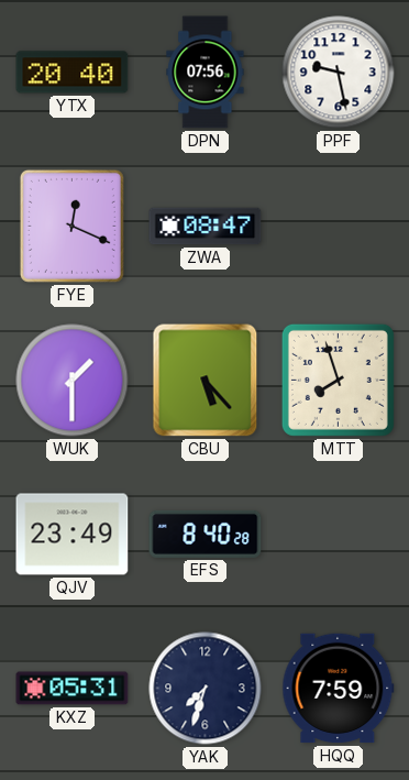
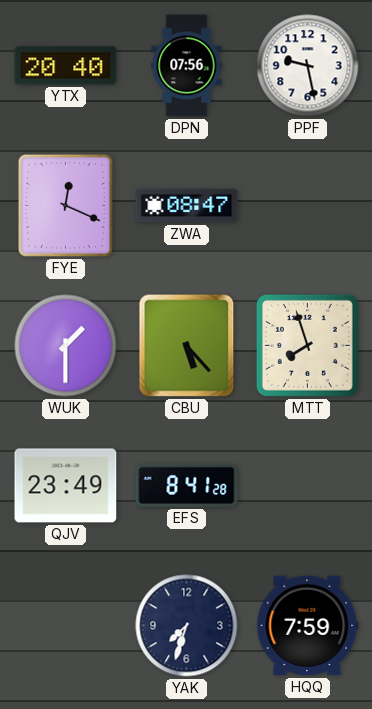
EFS: 8:40 -> 8:41 (187, 485)
KXZ: 05:31 -> none (73, 689)
